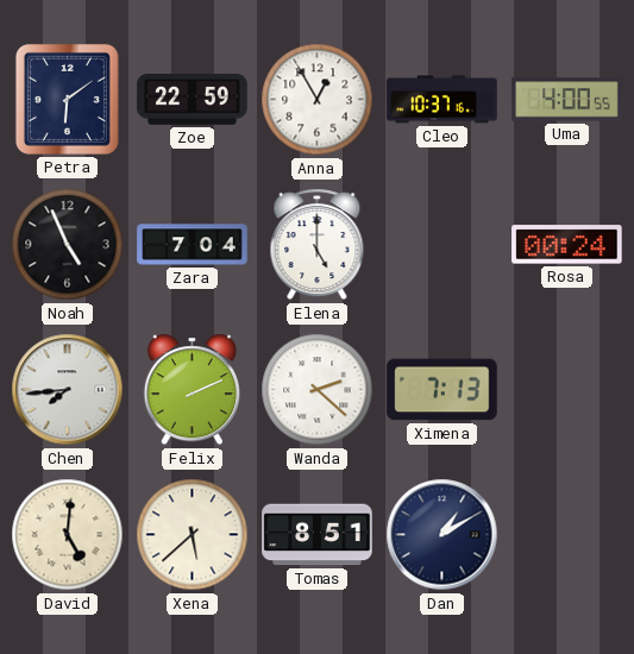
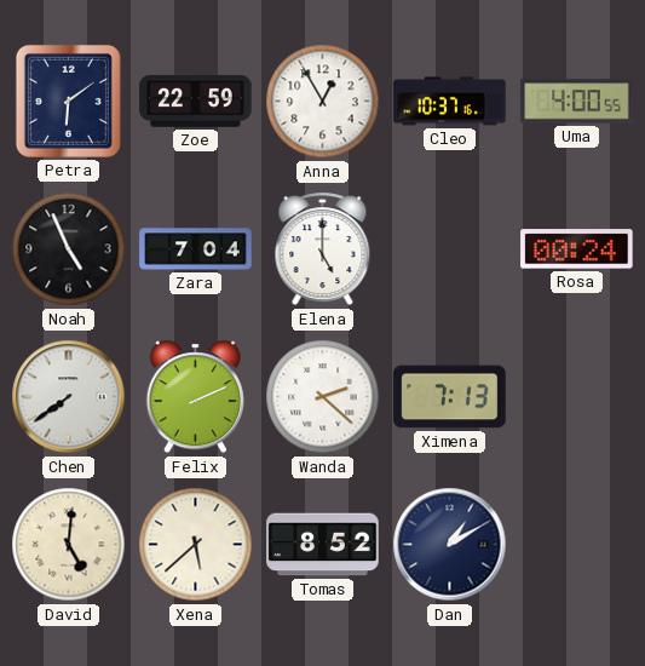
Chen: 7:44 -> 7:39 (69, 397)
Tomas: 8:51 -> 8:52 (323, 545)
